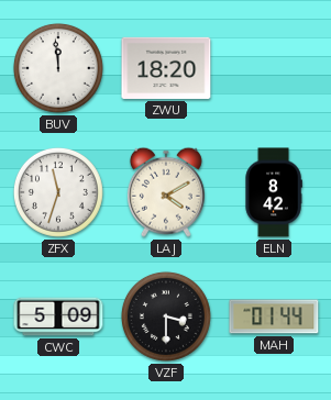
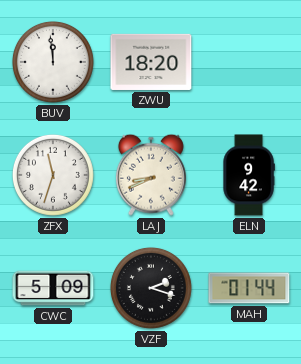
LAJ: 4:10 -> 8:41 (151, 175)
ELN: 8:42 -> 9:42 (249, 175)
VZF: 3:30 -> 2:18 (151, 288)
